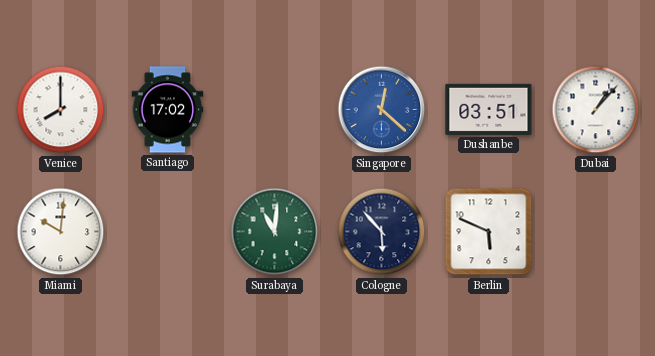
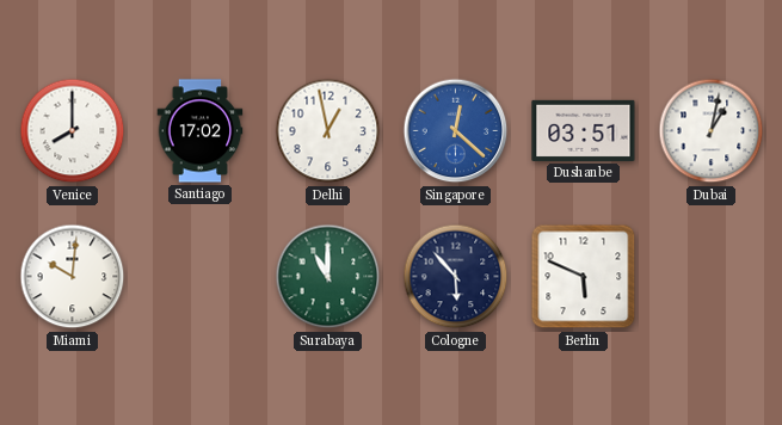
Delhi: none -> 12:58 (328, 131)
Dubai: 1:07 -> 1:02 (712, 131)
Surabaya: 11:01 -> 11:00 (328, 277)
